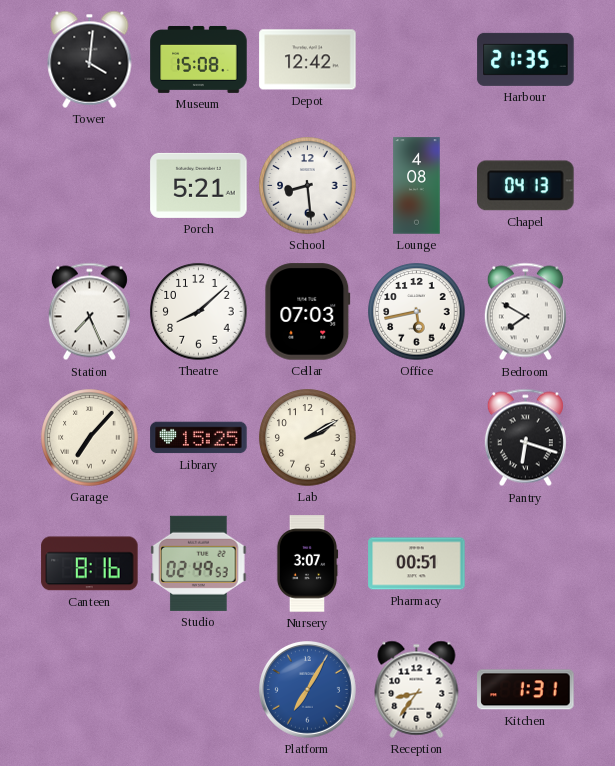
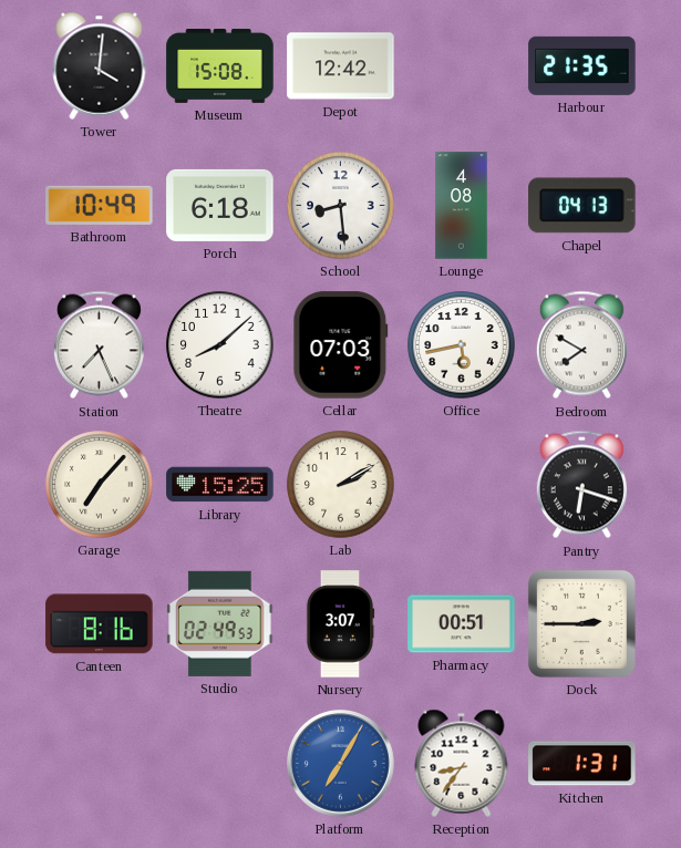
Bathroom: none -> 10:49 (100, 205)
Porch: 5:21 -> 6:18 (220, 205)
Dock: none -> 2:45 (581, 623)
